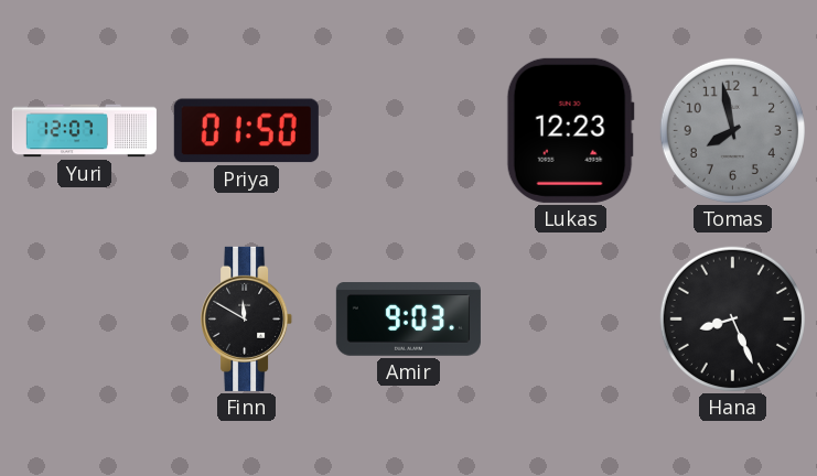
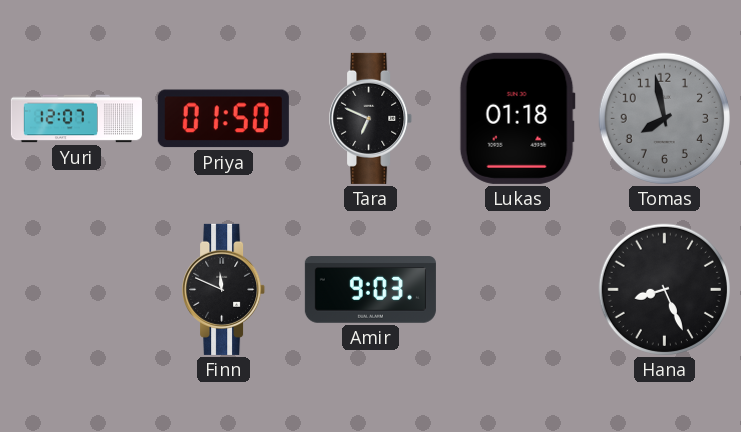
Tara: none -> 6:49 (371, 118)
Lukas: 12:23 -> 01:18 (517, 118)
Finn: 11:50 -> 11:49 (224, 289)
